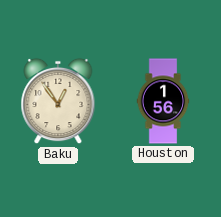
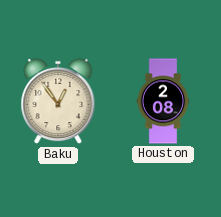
Houston: 1:56 -> 2:08 (163, 101)
